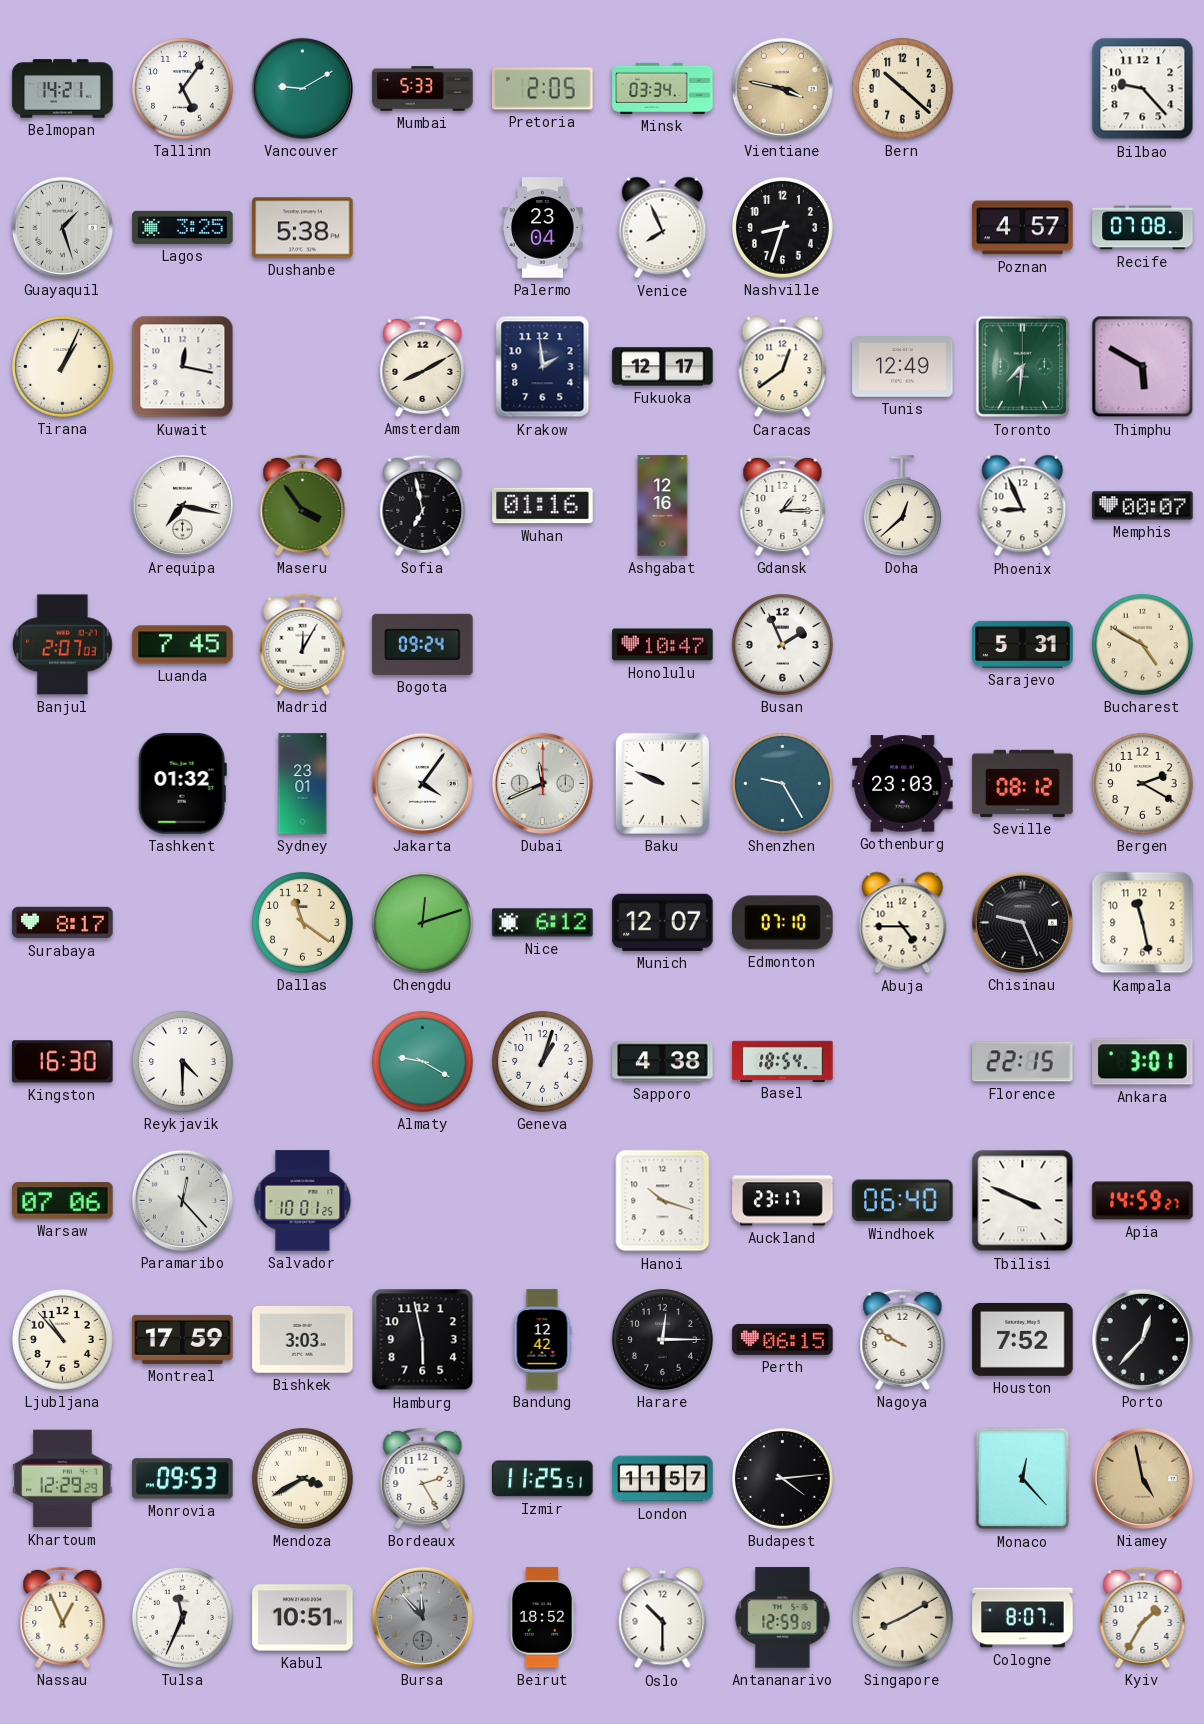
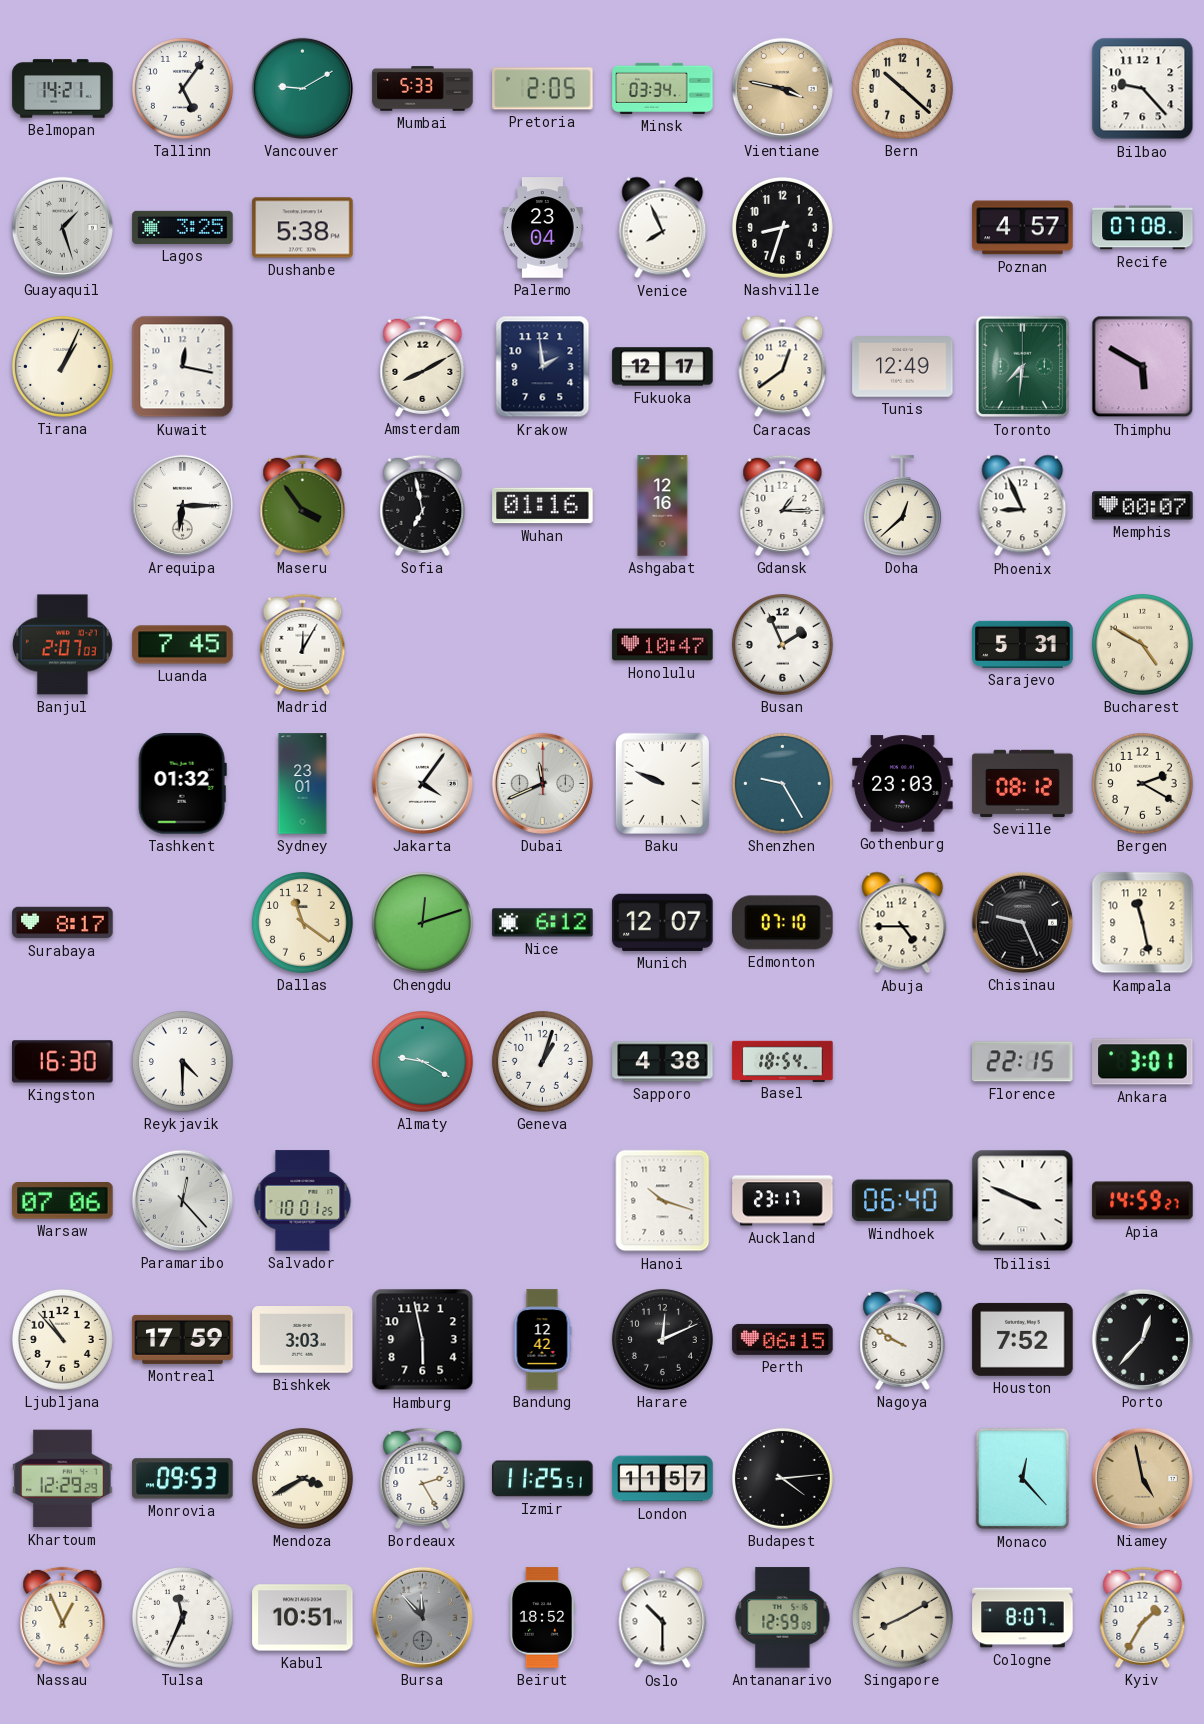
Arequipa: 7:17 -> 6:15 (182, 505)
Bogota: 09:24 -> none (423, 644)
Harare: 12:15 -> 12:11 (662, 1339)
